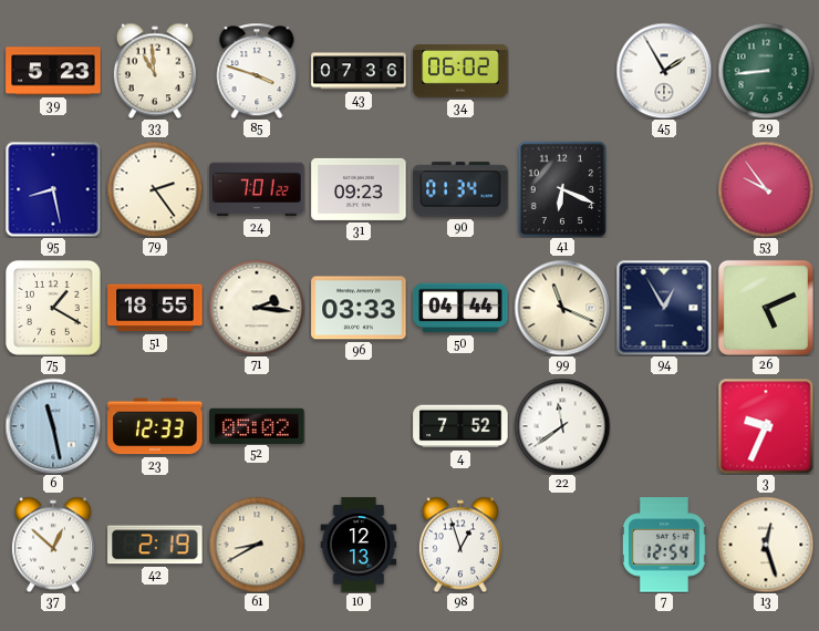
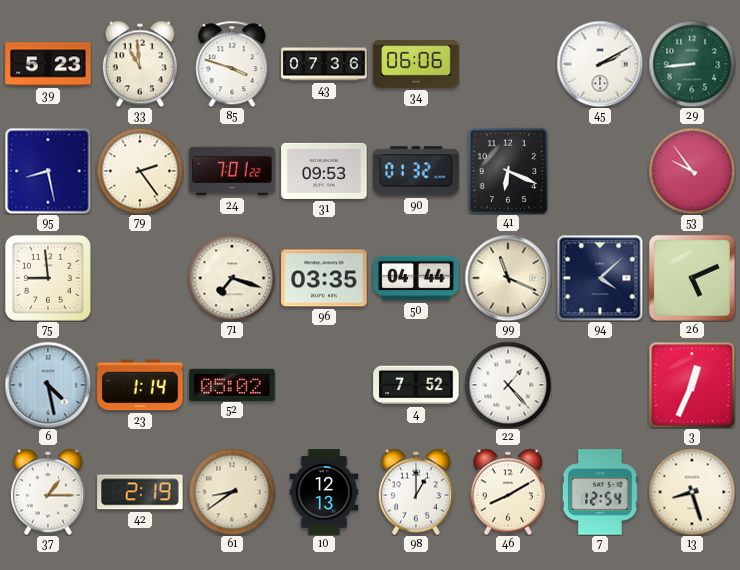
34: 06:02 -> 06:06 (416, 64)
45: 1:55 -> 2:10 (600, 64)
31: 09:23 -> 09:53 (324, 171)
90: 01:34 -> 01:32 (416, 171)
75: 1:20 -> 8:59 (48, 278)
51: 18:55 -> none (155, 308)
71: 2:16 -> 7:18 (232, 278)
96: 03:33 -> 03:35 (324, 278)
94: 12:55 -> 4:08 (600, 278)
6: 11:28 -> 4:28 (48, 385)
23: 12:33 -> 1:14 (140, 385)
22: 11:39 -> 1:23 (508, 385)
3: 9:34 -> 12:34 (692, 385)
37: 12:52 -> 1:15 (48, 492)
61: 8:40 -> 8:39 (232, 492)
98: 12:57 -> 1:00 (416, 492)
46: none -> 8:10 (508, 492)
13: 12:27 -> 8:27 (692, 492)
